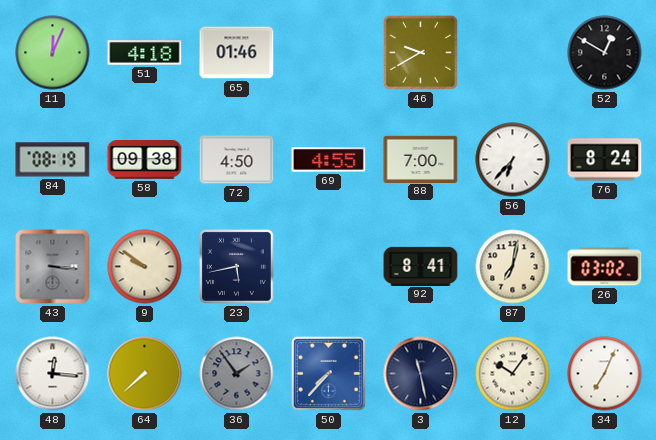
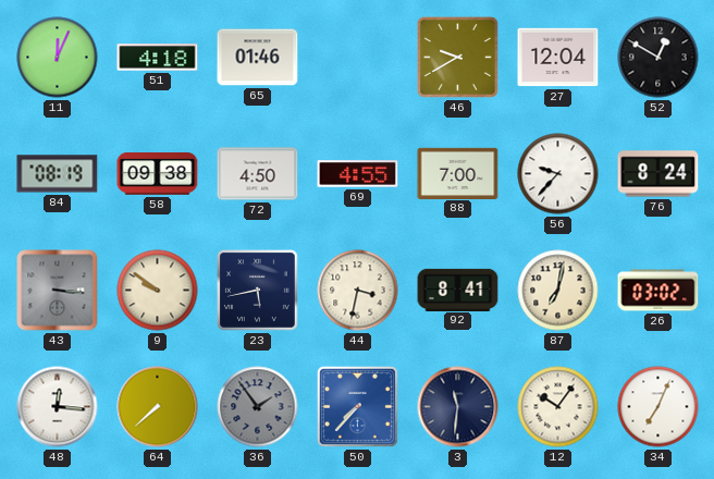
27: none -> 12:04 (558, 58)
56: 6:37 -> 9:37 (558, 174)
44: none -> 3:32 (358, 291)
3: 11:28 -> 11:31 (458, 407)
